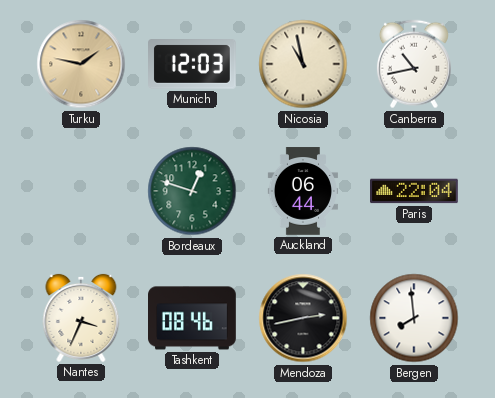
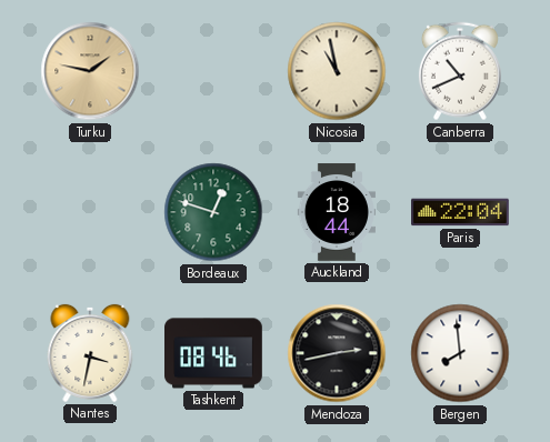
Munich: 12:03 -> none (193, 65)
Canberra: 10:43 -> 10:41 (460, 71)
Auckland: 06:44 -> 18:44 (336, 212)
Nantes: 3:34 -> 3:32 (90, 353)
